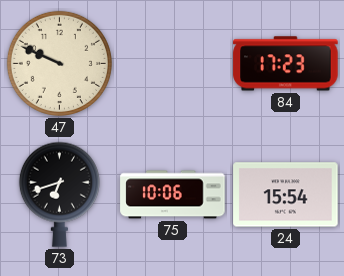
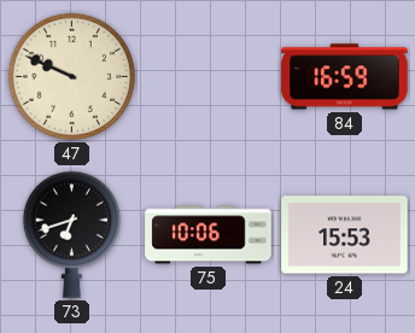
84: 17:23 -> 16:59 (345, 77)
24: 15:54 -> 15:53 (345, 235)
